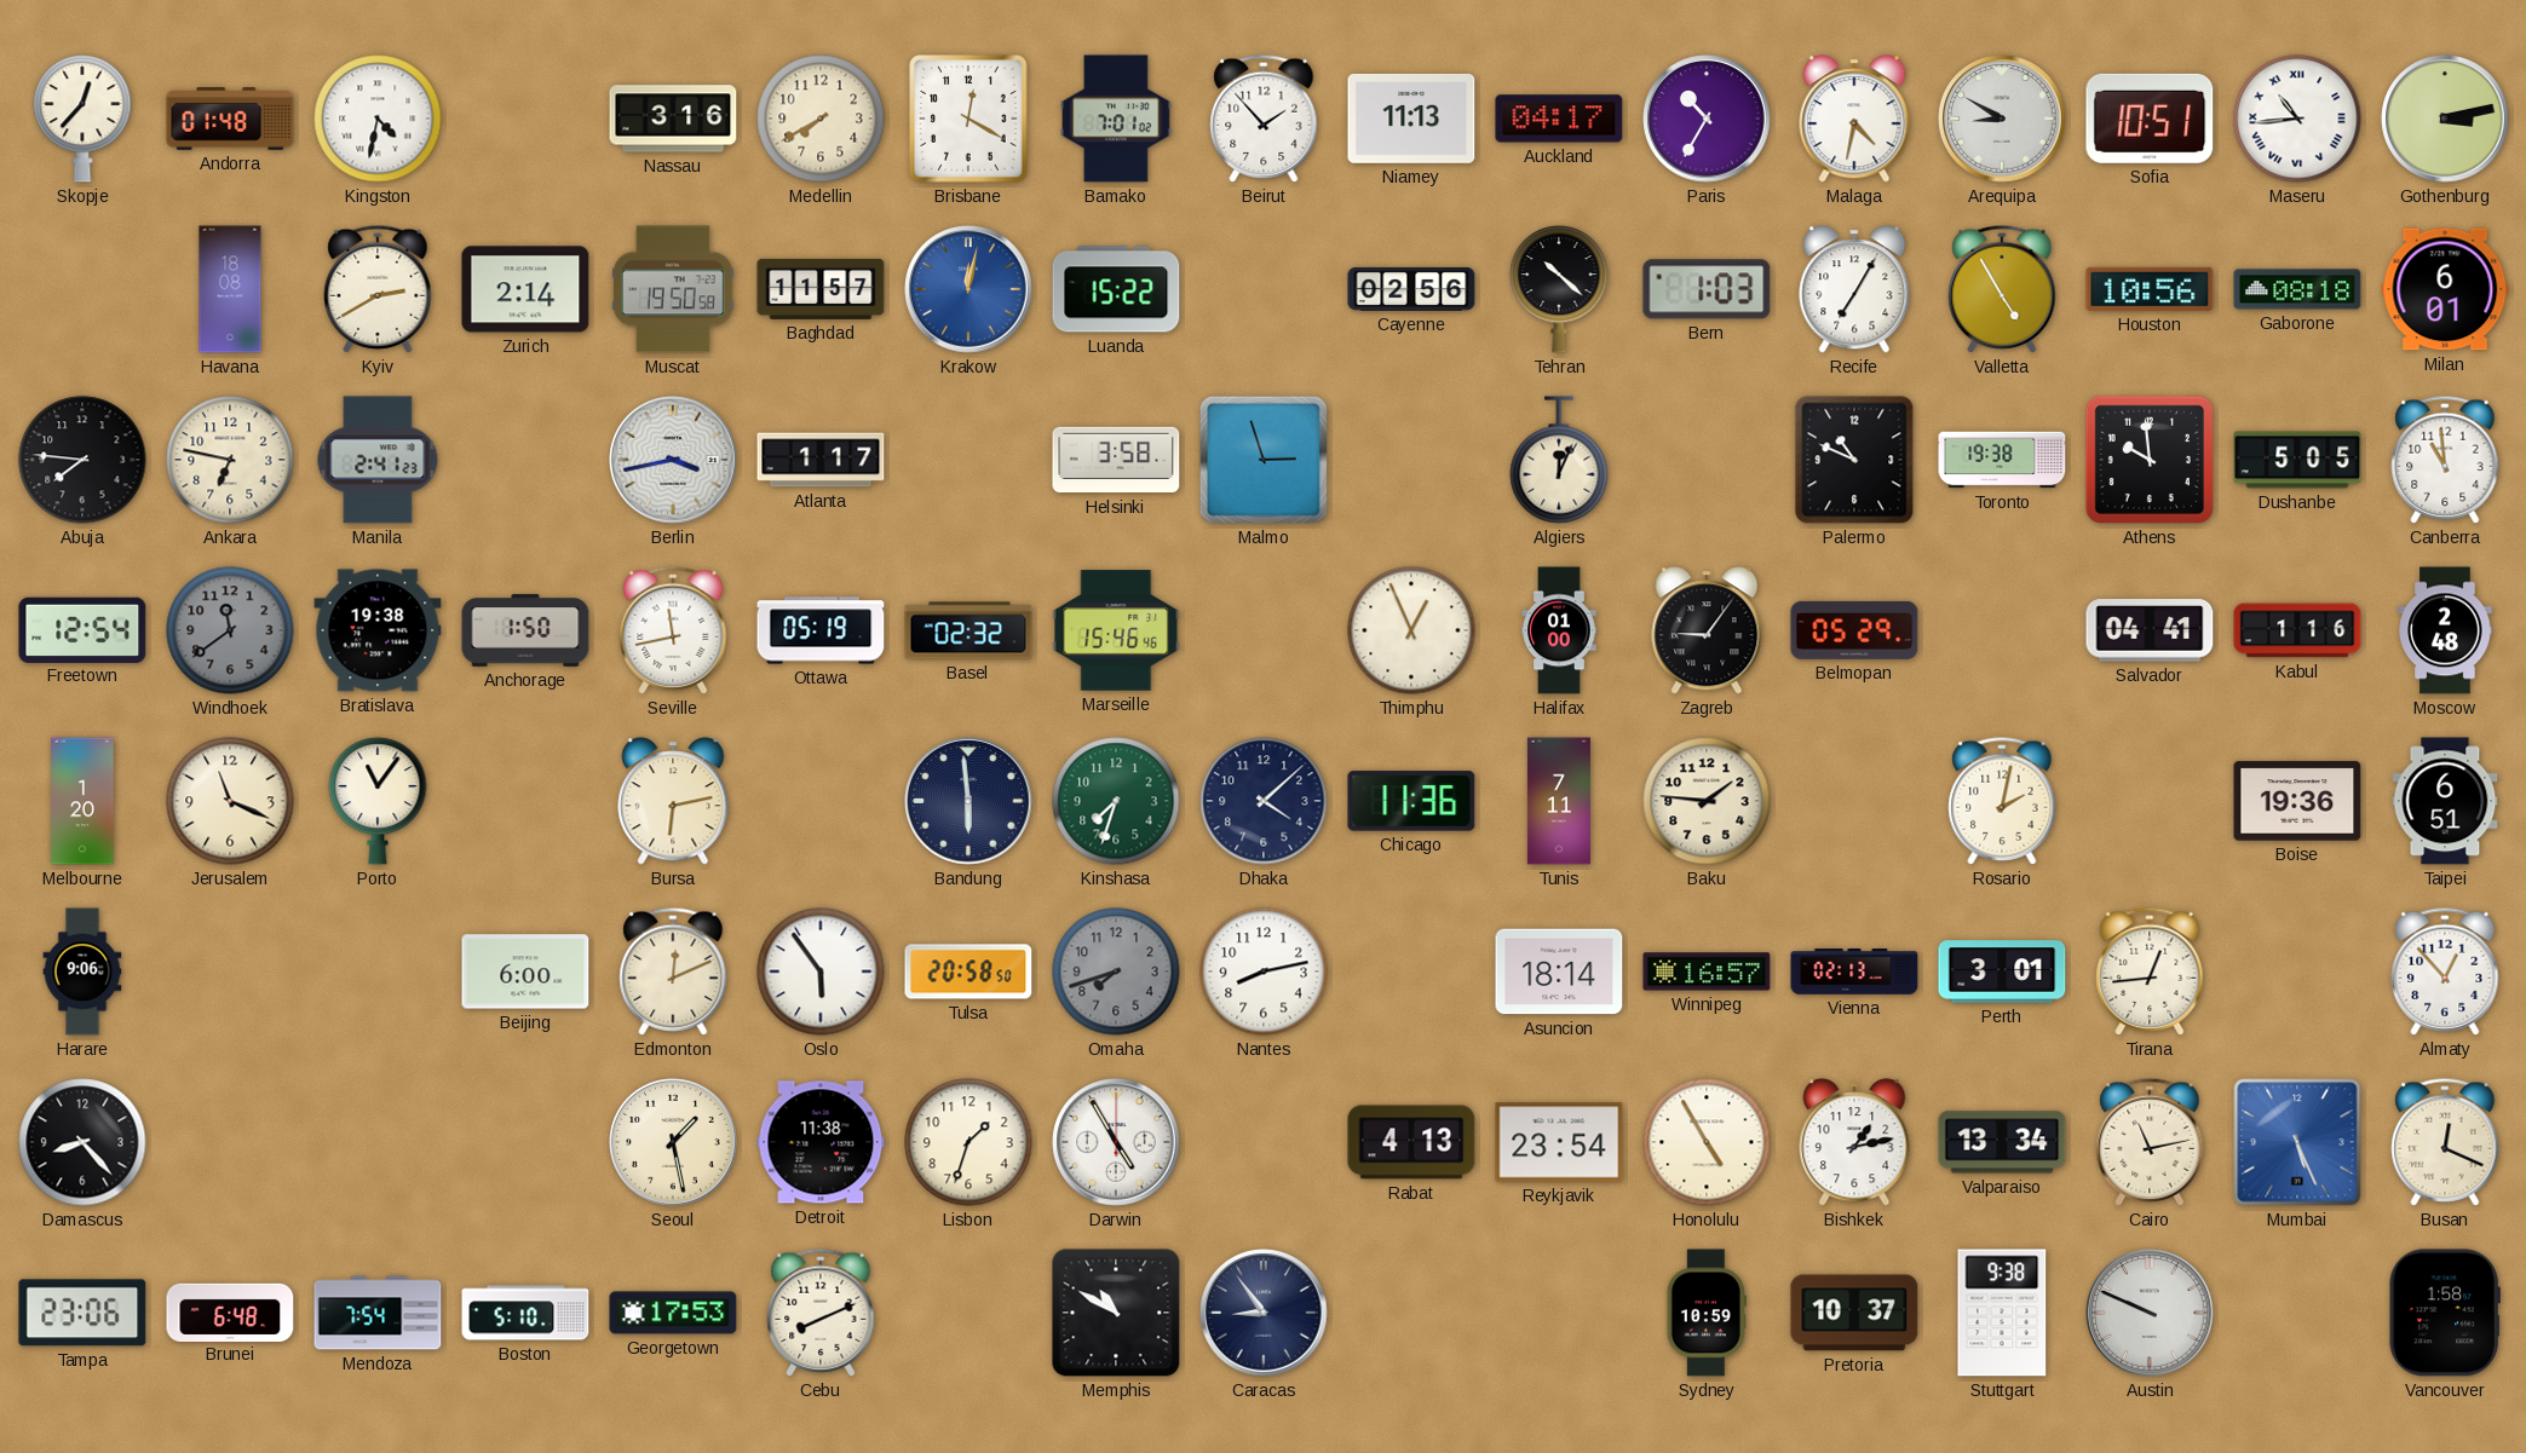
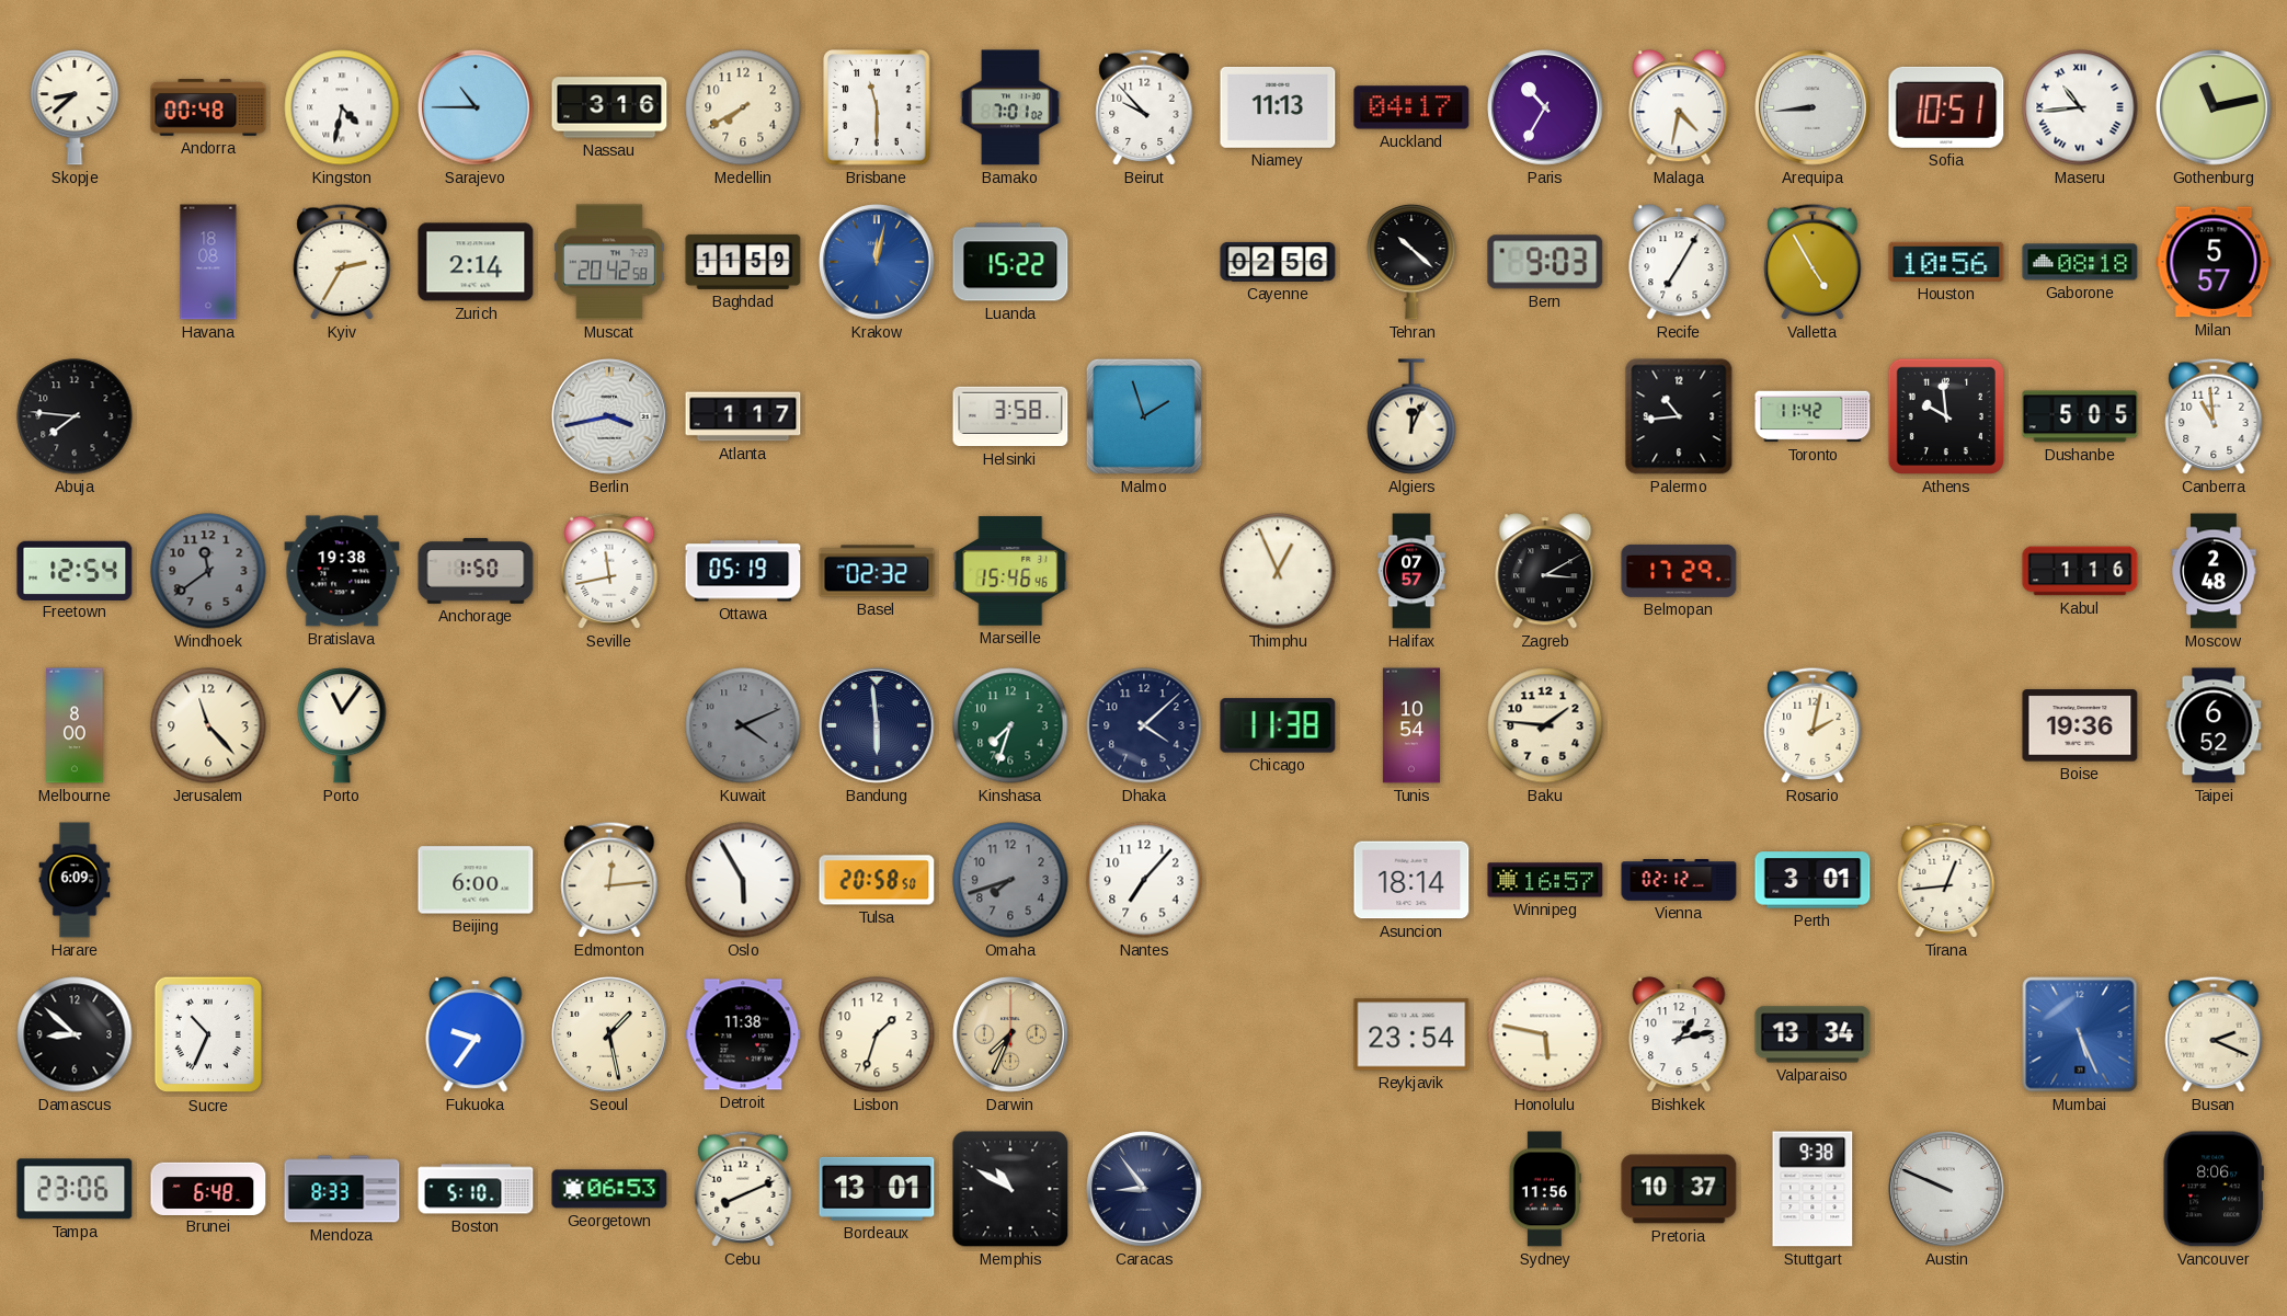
Skopje: 12:37 -> 8:38 (75, 108)
Andorra: 01:48 -> 00:48 (208, 107)
Sarajevo: none -> 10:45 (476, 107)
Brisbane: 12:20 -> 11:30 (877, 107)
Beirut: 1:53 -> 9:53 (1144, 107)
Arequipa: 8:50 -> 8:44 (1813, 107)
Gothenburg: 3:13 -> 11:13 (2214, 107)
Kyiv: 2:40 -> 2:35 (342, 262)
Muscat: 19:50 -> 20:42 (610, 262)
Baghdad: 11:57 -> 11:59 (743, 262)
Bern: 1:03 -> 9:03 (1545, 262)
Milan: 6:01 -> 5:57 (2214, 262)
Ankara: 6:47 -> none (230, 460)
Manila: 2:41 -> none (378, 460)
Malmo: 2:57 -> 1:57 (1144, 416)
Palermo: 10:49 -> 10:44 (1679, 416)
Toronto: 19:38 -> 11:42 (1813, 416)
Halifax: 01:00 -> 07:57 (1411, 571)
Zagreb: 9:06 -> 3:10 (1545, 571)
Belmopan: 05:29 -> 17:29 (1679, 571)
Salvador: 04:41 -> none (2150, 630)
Melbourne: 1:20 -> 8:00 (75, 725)
Jerusalem: 11:19 -> 11:23 (208, 725)
Bursa: 6:13 -> none (673, 801)
Kuwait: none -> 4:11 (743, 725)
Chicago: 11:36 -> 11:38 (1278, 725)
Tunis: 7:11 -> 10:54 (1411, 725)
Taipei: 6:51 -> 6:52 (2214, 725)
Harare: 9:06 -> 6:09 (75, 880)
Edmonton: 12:11 -> 12:14 (609, 880)
Oslo: 5:54 -> 5:55 (743, 880)
Nantes: 8:13 -> 7:07 (1144, 880)
Vienna: 02:13 -> 02:12 (1679, 880)
Almaty: 12:53 -> none (2445, 971)
Damascus: 8:23 -> 8:52 (75, 1034)
Sucre: none -> 10:34 (207, 1034)
Fukuoka: none -> 9:36 (476, 1034)
Darwin: 4:55 -> 7:34 (1010, 1034)
Darwin dial: white -> champagne (1010, 1034)
Rabat: 4:13 -> none (1411, 1142)
Honolulu: 4:55 -> 5:47 (1545, 1034)
Cairo: 11:13 -> none (2150, 1142)
Busan: 12:19 -> 2:19 (2214, 1034)
Mendoza: 7:54 -> 8:33 (342, 1189)
Georgetown: 17:53 -> 06:53 (609, 1189)
Bordeaux: none -> 13:01 (877, 1189)
Sydney: 10:59 -> 11:56 (1545, 1189)
Vancouver: 1:58 -> 8:06 (2214, 1189)
